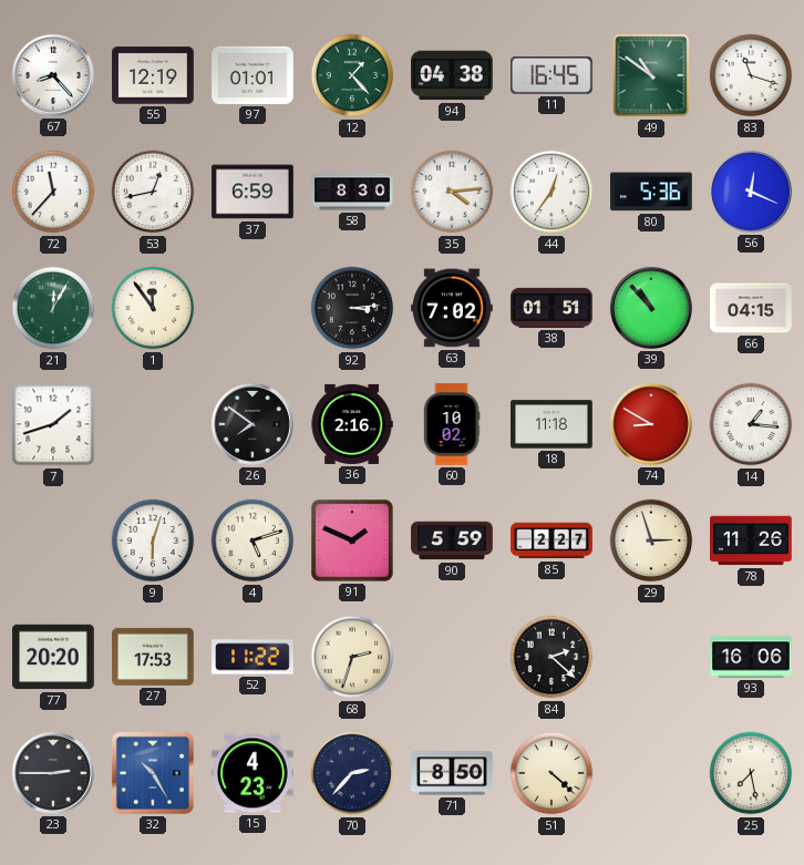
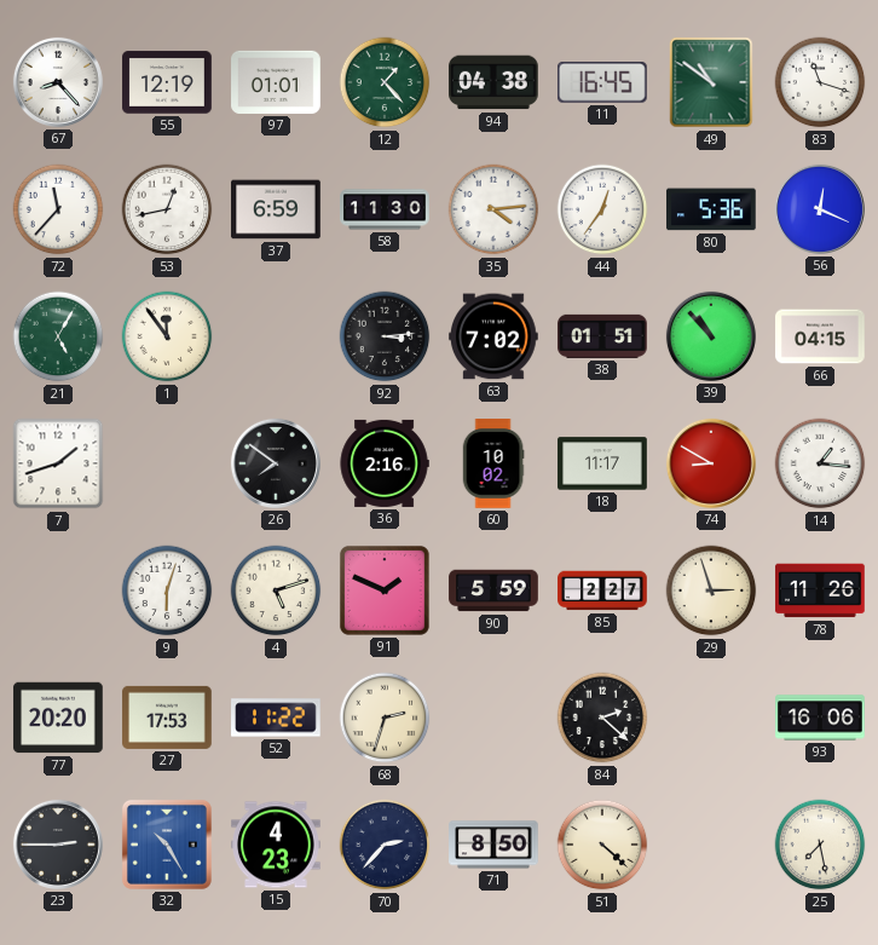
58: 8:30 -> 11:30 (385, 209)
21: 12:05 -> 5:05 (58, 336)
18: 11:18 -> 11:17 (602, 463)
